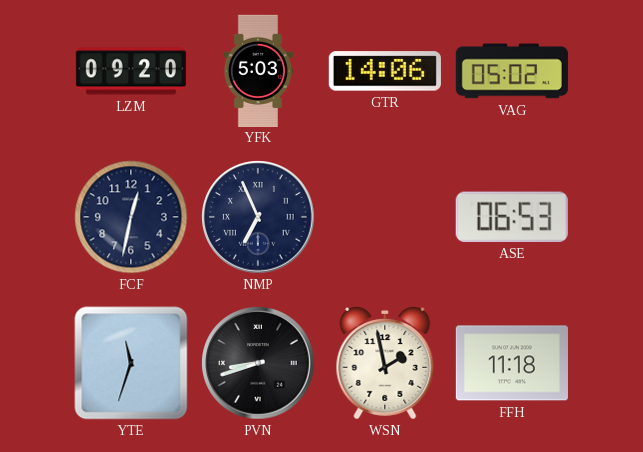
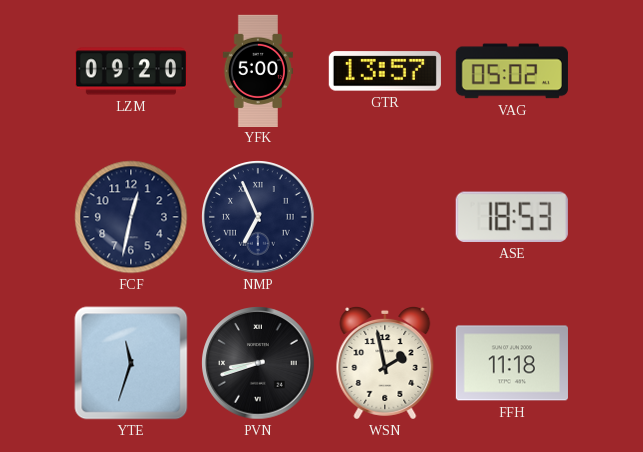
YFK: 5:03 -> 5:00 (258, 70)
GTR: 14:06 -> 13:57 (385, 71)
ASE: 06:53 -> 18:53 (512, 217)
